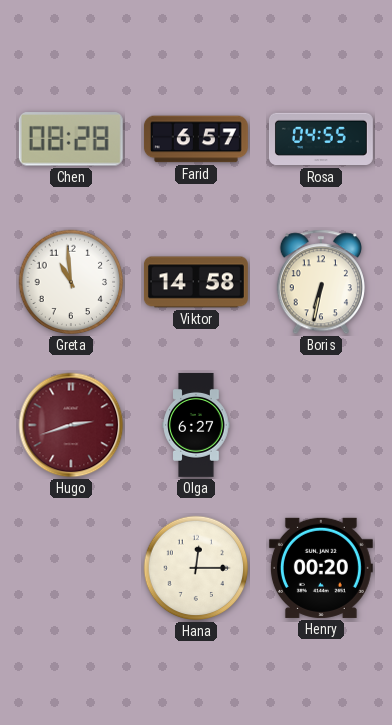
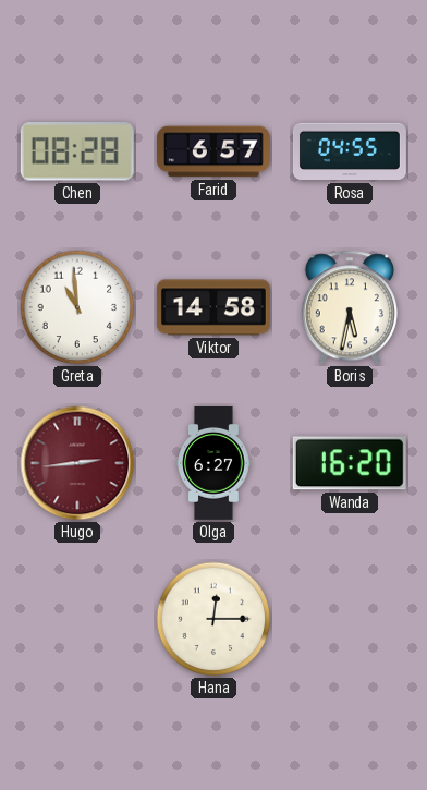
Boris: 6:32 -> 5:32 (350, 307)
Hugo: 2:42 -> 2:44 (77, 463)
Wanda: none -> 16:20 (350, 463)
Henry: 00:20 -> none (321, 568)
